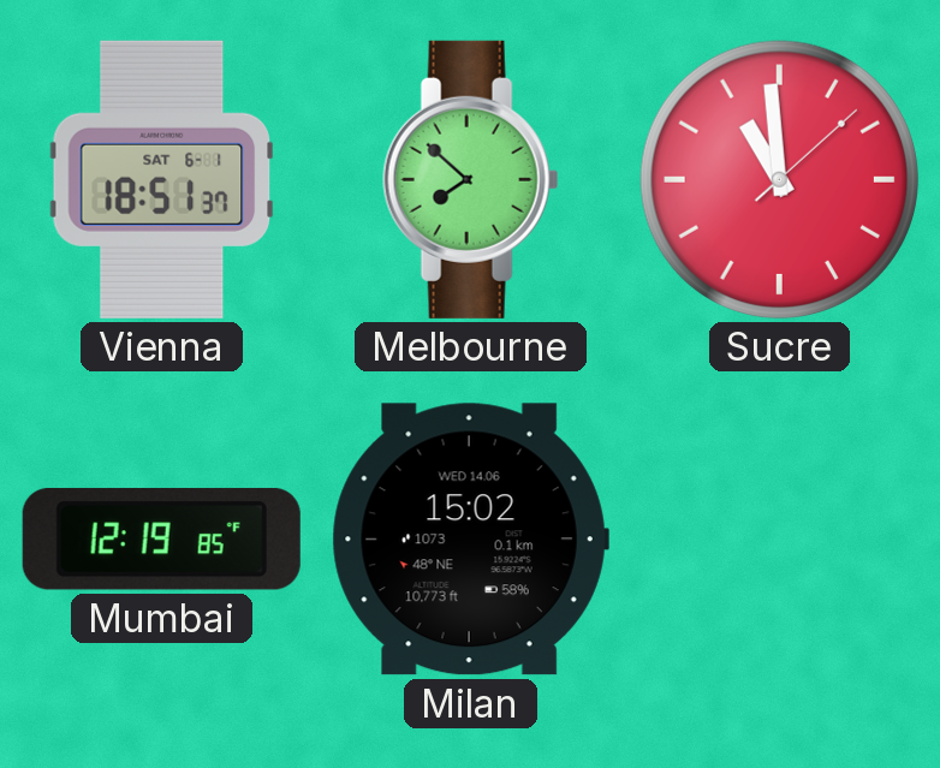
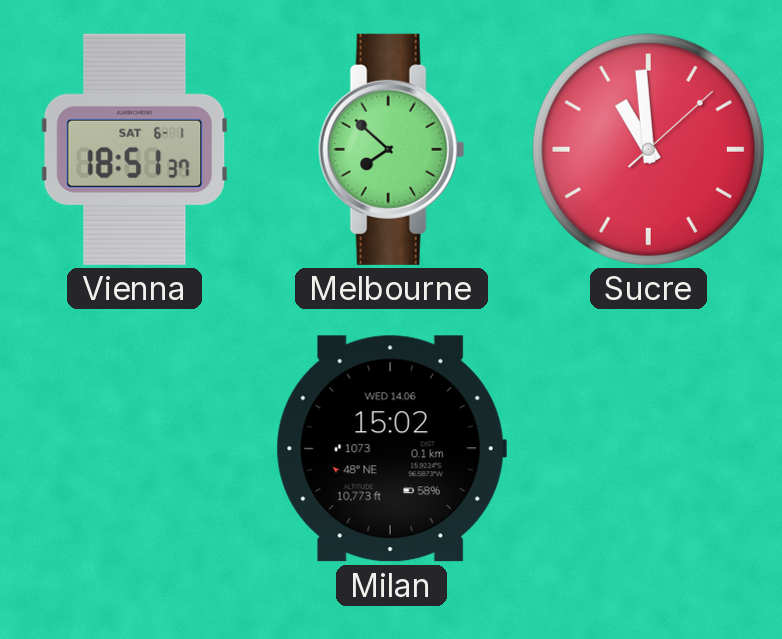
Mumbai: 12:19 -> none (161, 538)
